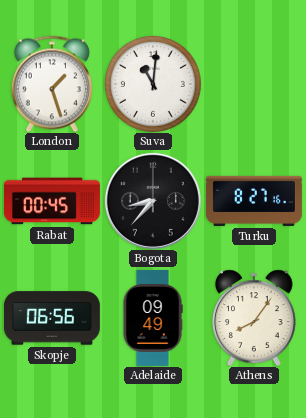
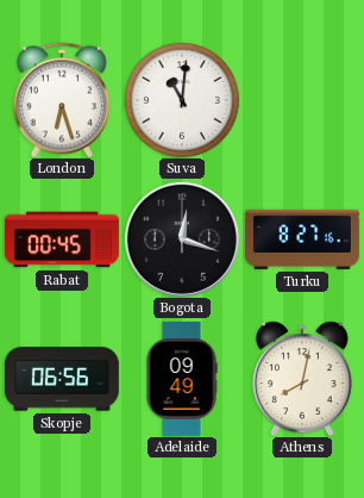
London: 1:27 -> 6:27 (62, 100)
Bogota: 8:37 -> 12:18 (182, 239)
Athens: 8:06 -> 8:02 (302, 379)
